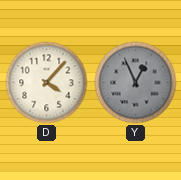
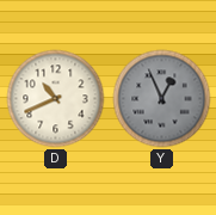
D: 4:07 -> 10:41 (56, 99)
